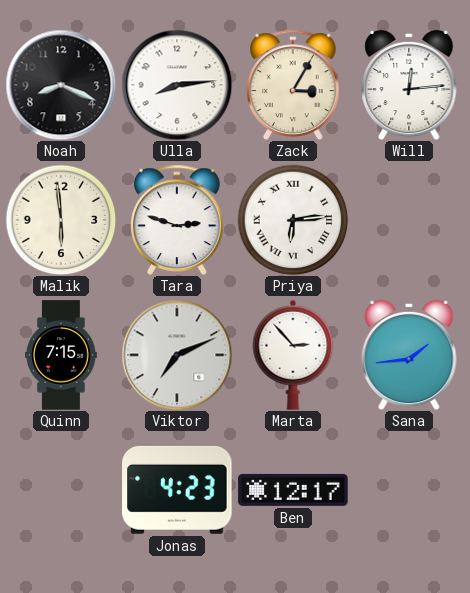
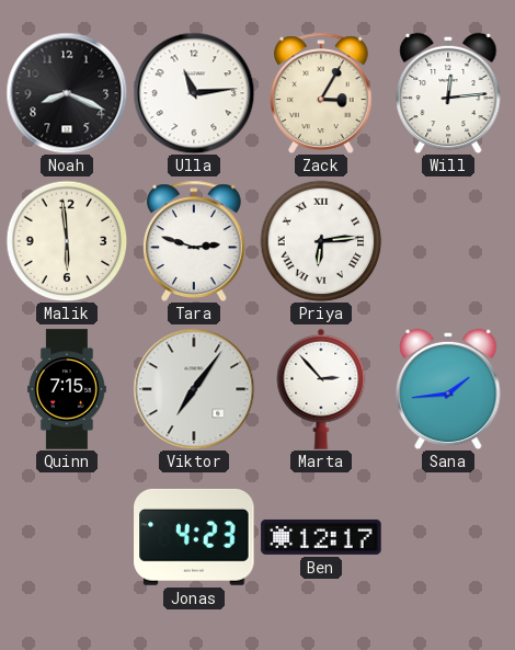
Ulla: 8:14 -> 11:14 (194, 93)
Viktor: 7:11 -> 7:06 (194, 389)
